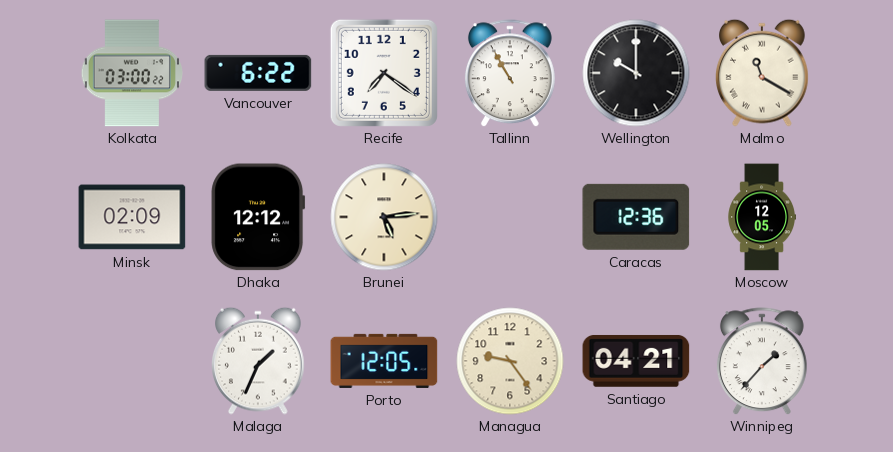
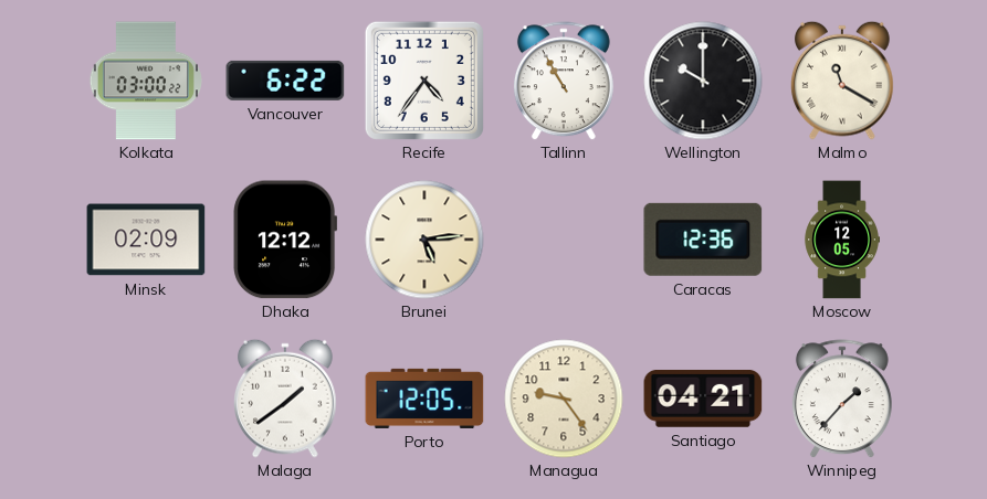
Recife: 7:21 -> 4:36 (424, 81)
Malaga: 1:34 -> 1:39 (286, 399)
